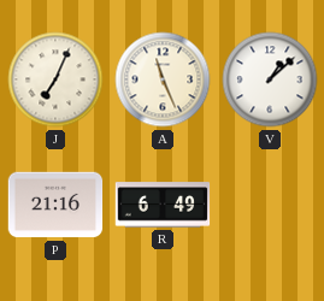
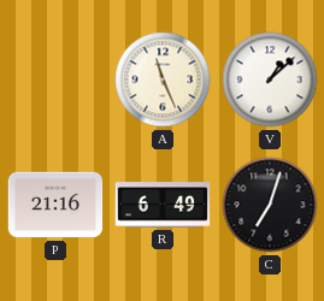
J: 7:04 -> none (55, 79)
C: none -> 7:03 (270, 205)
